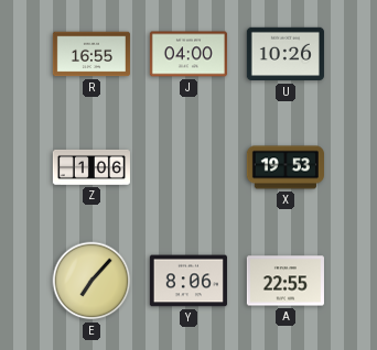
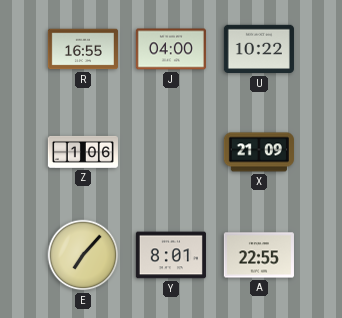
U: 10:26 -> 10:22 (259, 49)
X: 19:53 -> 21:09 (259, 152)
Y: 8:06 -> 8:01 (171, 255)
